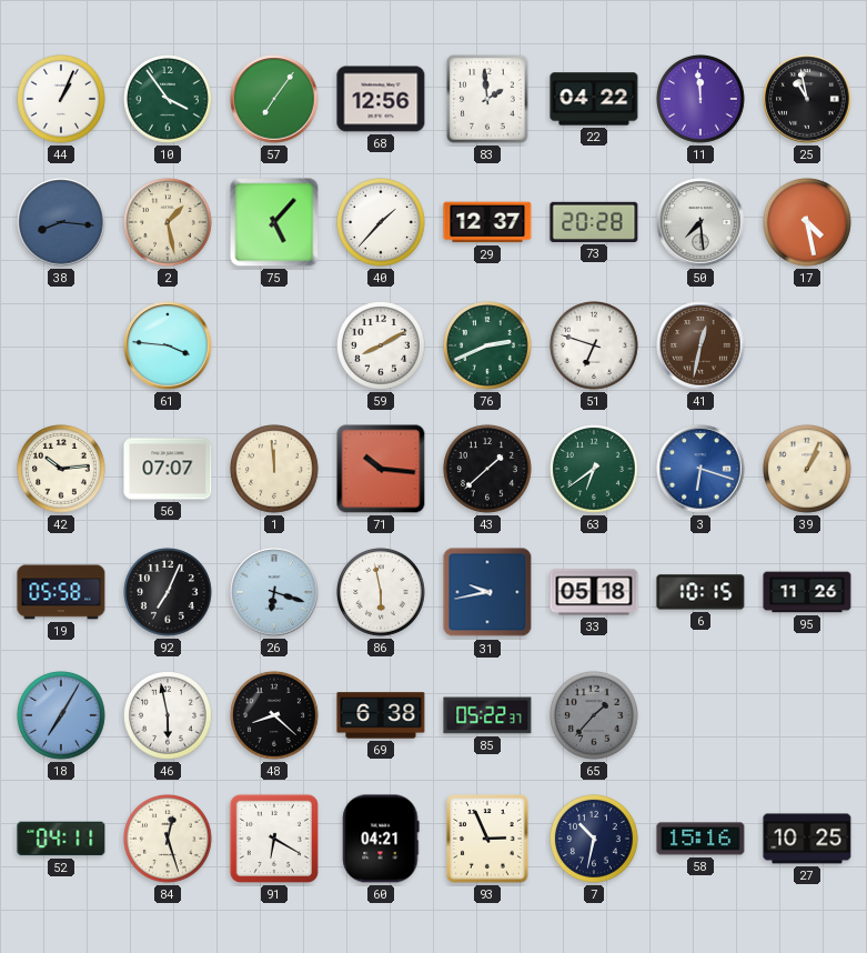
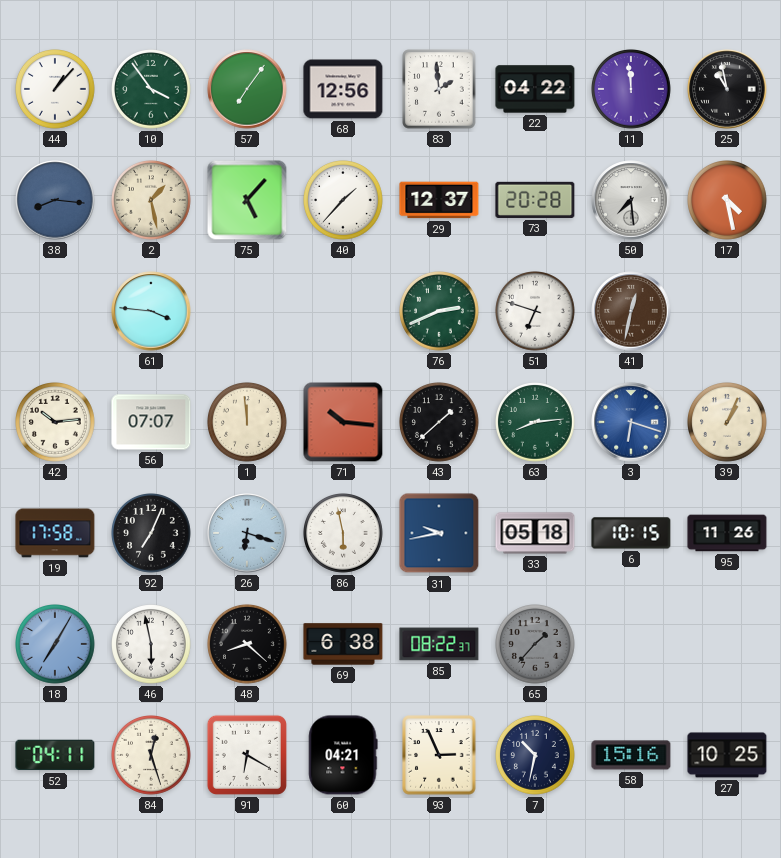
44: 1:04 -> 1:07 (56, 90)
59: 8:10 -> none (382, 347)
63: 6:39 -> 8:14 (536, 423)
19: 05:58 -> 17:58 (55, 533)
85: 05:22 -> 08:22 (439, 644)
